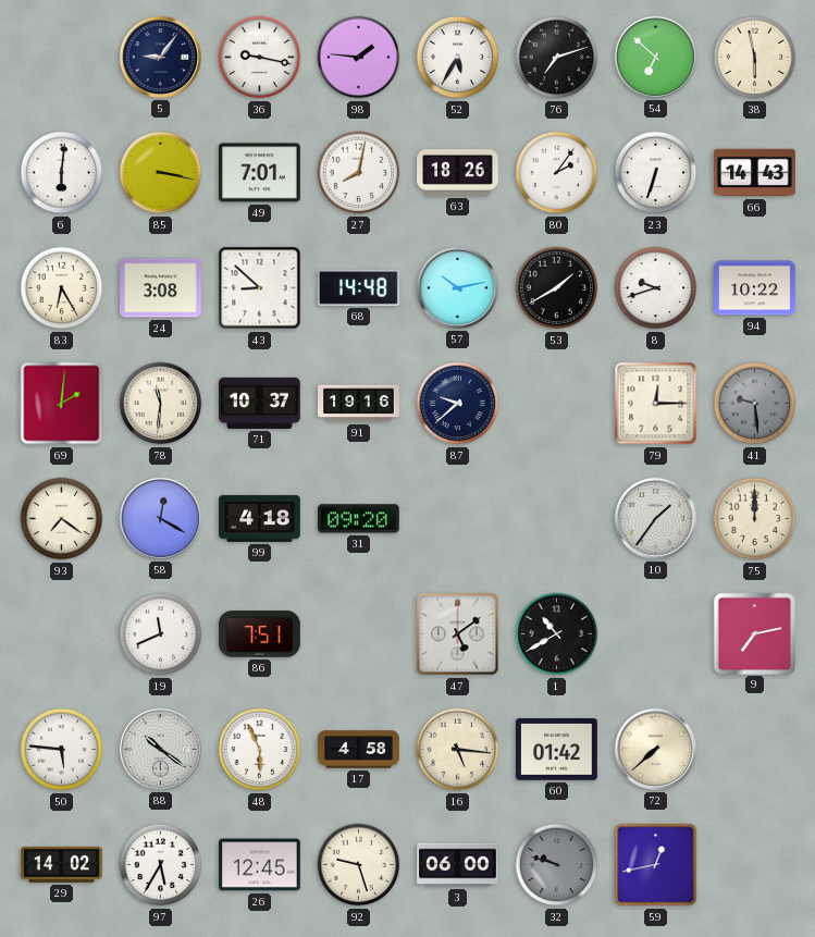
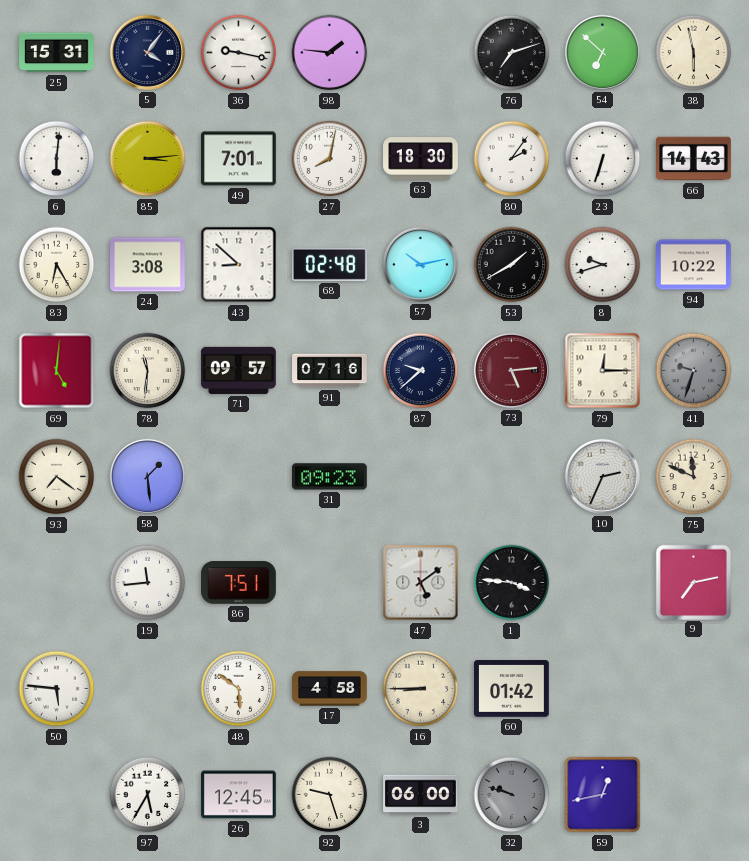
25: none -> 15:31 (57, 53)
5: 9:06 -> 4:06 (147, 52)
52: 5:35 -> none (458, 58)
85: 3:17 -> 3:14 (148, 159)
63: 18:26 -> 18:30 (421, 159)
68: 14:48 -> 02:48 (330, 264)
69: 2:01 -> 5:01 (57, 371)
71: 10:37 -> 09:57 (239, 370)
91: 19:16 -> 07:16 (330, 371)
73: none -> 5:14 (511, 370)
41: 9:29 -> 9:33 (694, 371)
58: 12:20 -> 1:29 (147, 476)
99: 4:18 -> none (260, 518)
31: 09:20 -> 09:23 (330, 477)
10: 1:36 -> 2:34 (602, 476)
75: 12:00 -> 11:49 (694, 477)
19: 11:41 -> 11:44 (148, 583)
1: 10:40 -> 3:46 (512, 583)
88: 10:21 -> none (160, 749)
48: 5:56 -> 5:51 (239, 689)
16: 5:16 -> 8:45 (421, 689)
72: 7:38 -> none (655, 749)
29: 14:02 -> none (62, 864)
